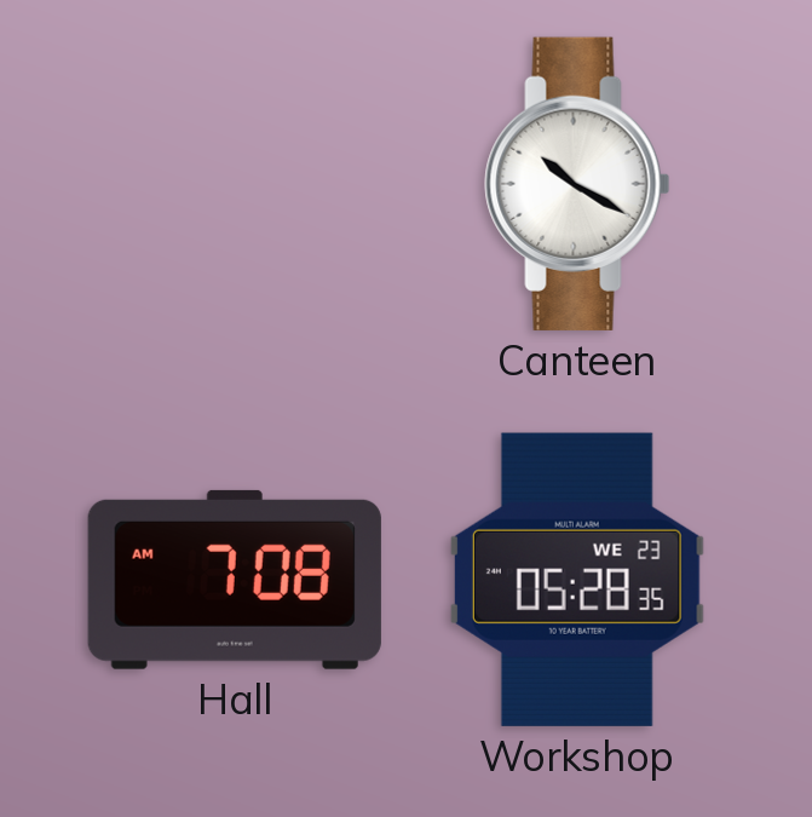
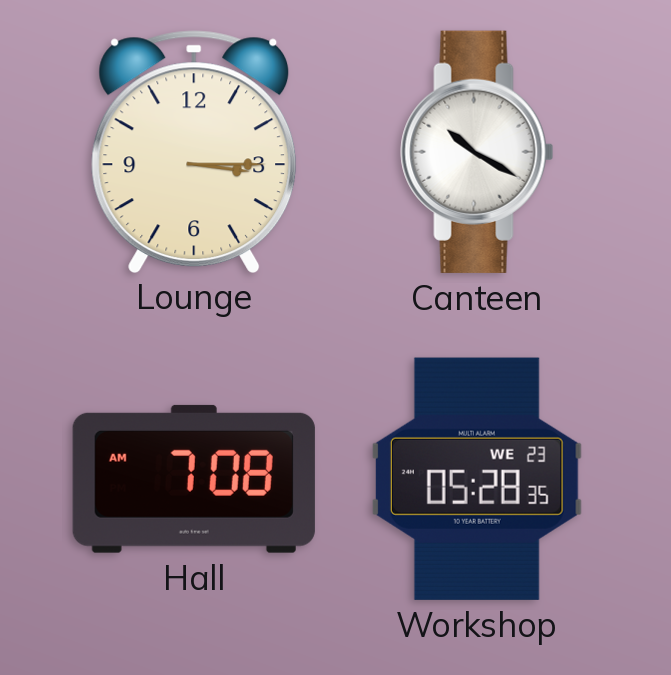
Lounge: none -> 3:15 (194, 151)
